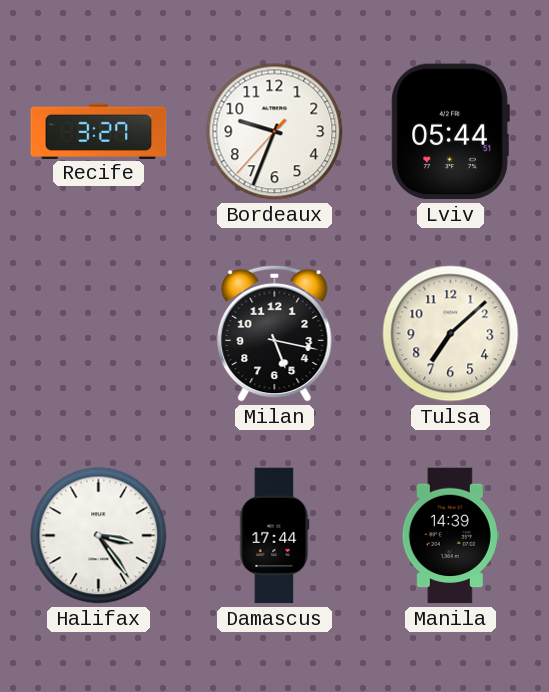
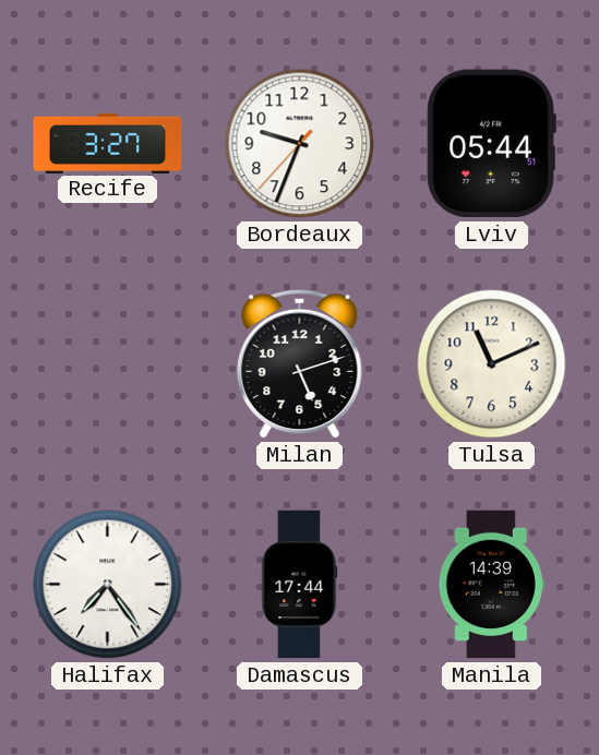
Milan: 5:17 -> 5:12 (300, 363)
Tulsa: 7:08 -> 11:11 (492, 364)
Halifax: 3:24 -> 7:24 (108, 585)
